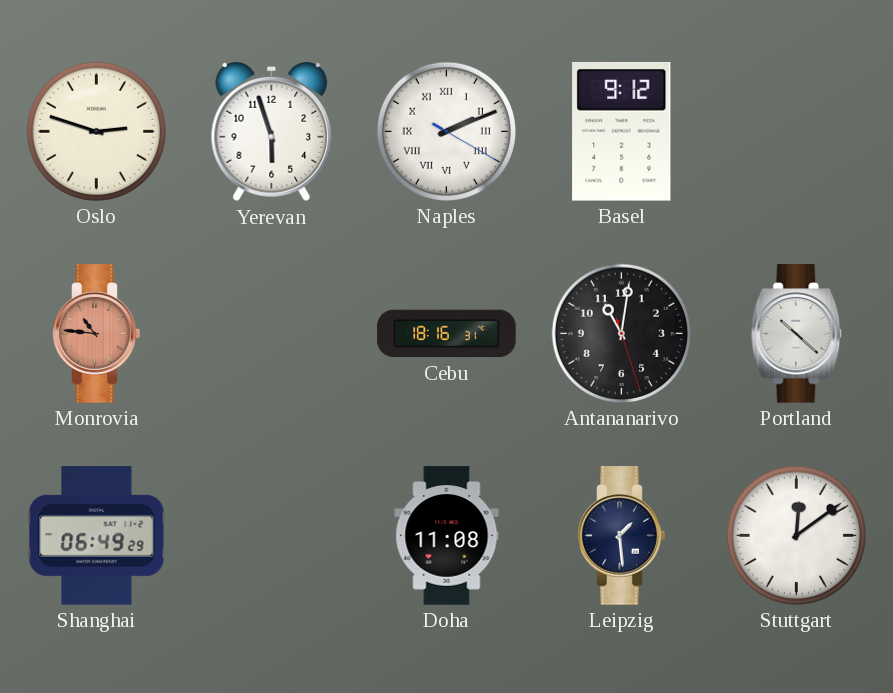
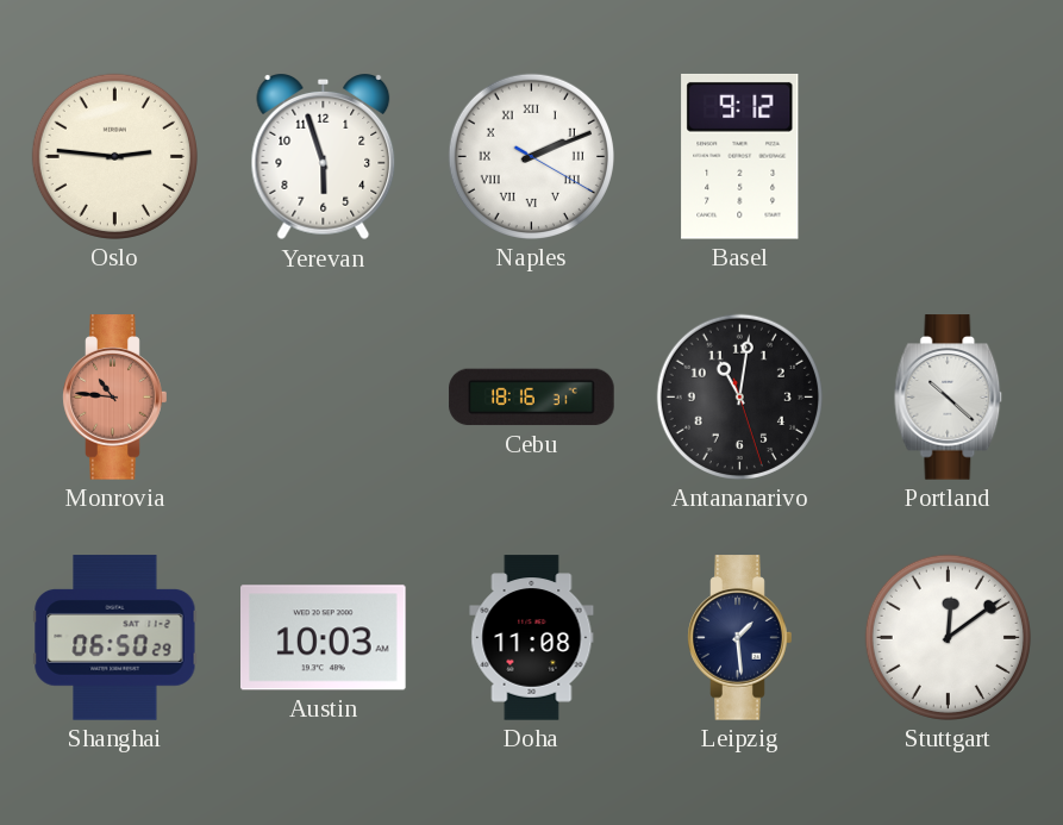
Oslo: 2:48 -> 2:46 (114, 156)
Shanghai: 06:49 -> 06:50 (115, 638)
Austin: none -> 10:03 (324, 638)
